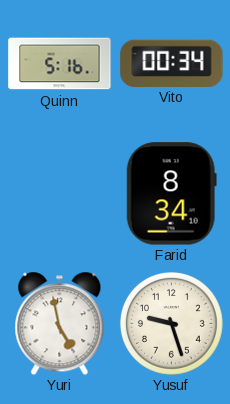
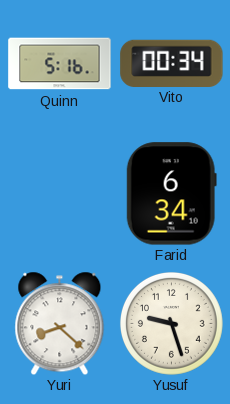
Farid: 8:34 -> 6:34 (171, 194)
Yuri: 4:58 -> 8:22 (60, 323)
